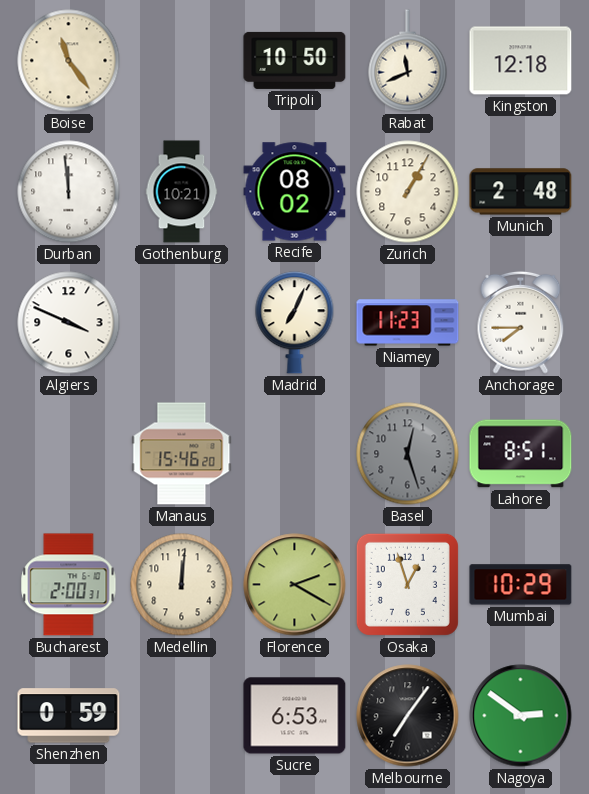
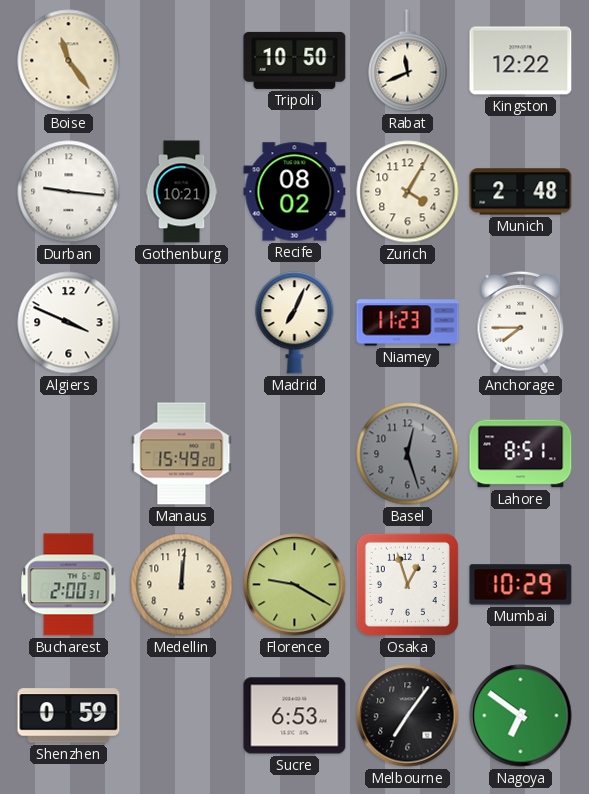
Kingston: 12:18 -> 12:22 (521, 61)
Durban: 11:59 -> 9:16 (69, 192)
Zurich: 1:05 -> 4:05 (408, 192)
Manaus: 15:46 -> 15:49 (182, 454)
Florence: 2:20 -> 9:20 (295, 585)
Nagoya: 2:51 -> 6:51 (521, 716)
